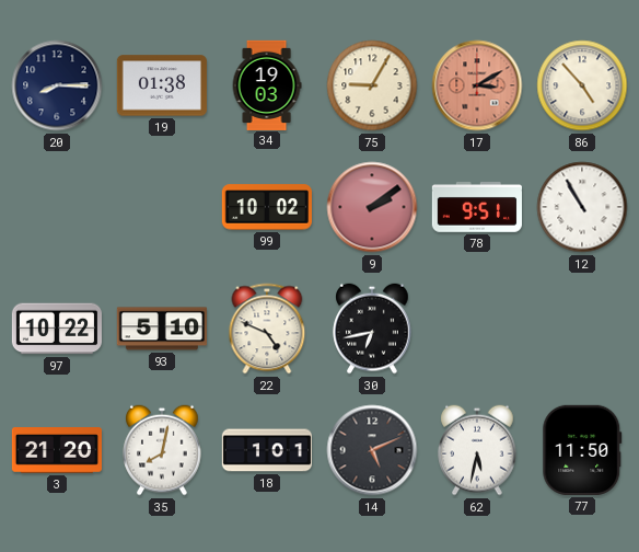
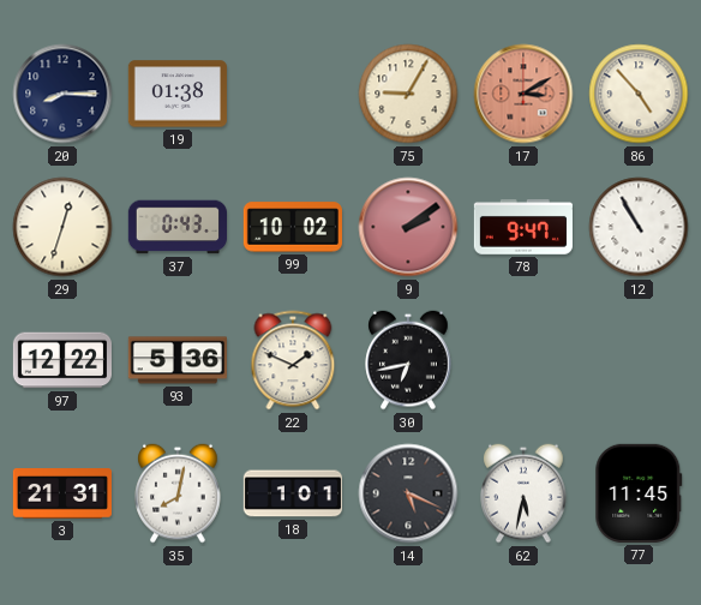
34: 19:03 -> none (267, 84)
29: none -> 12:33 (62, 227)
37: none -> 0:43 (176, 227)
78: 9:51 -> 9:47 (523, 228)
97: 10:22 -> 12:22 (61, 360)
93: 5:10 -> 5:36 (176, 360)
22: 4:49 -> 1:49 (293, 360)
3: 21:20 -> 21:31 (62, 495)
14: 5:11 -> 5:19 (408, 493)
77: 11:50 -> 11:45 (639, 493)
